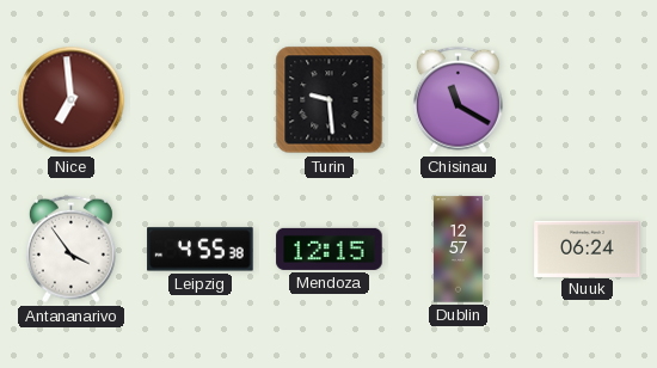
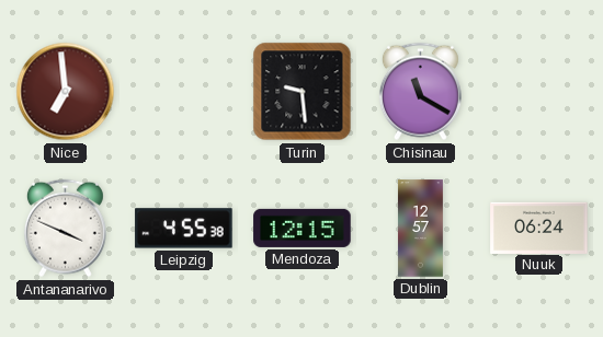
Antananarivo: 3:54 -> 3:49 (65, 229)
